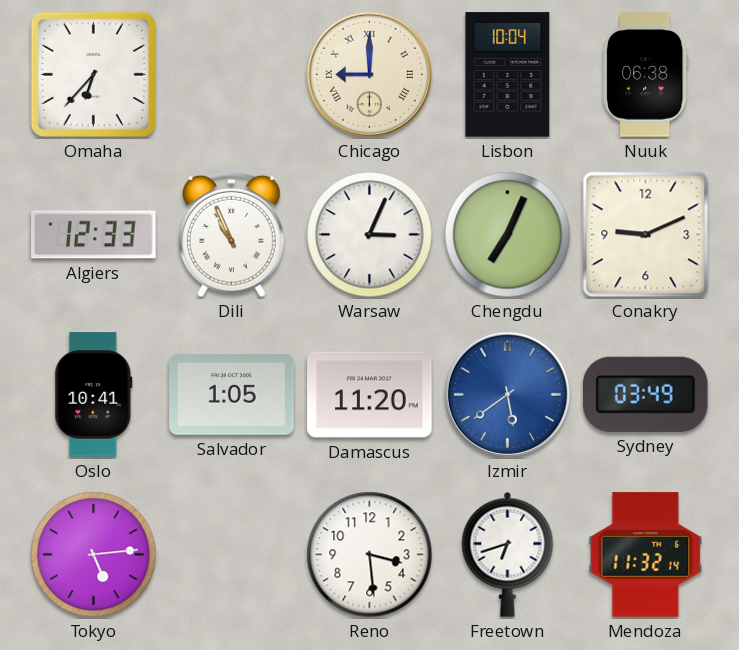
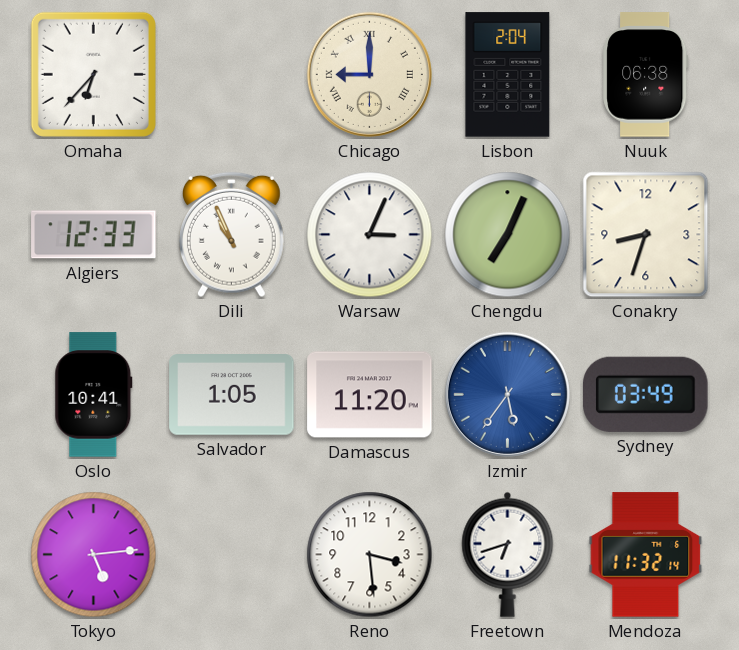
Lisbon: 10:04 -> 2:04 (508, 75)
Conakry: 9:11 -> 8:33 (646, 235)
Izmir: 5:39 -> 5:36 (507, 394)
